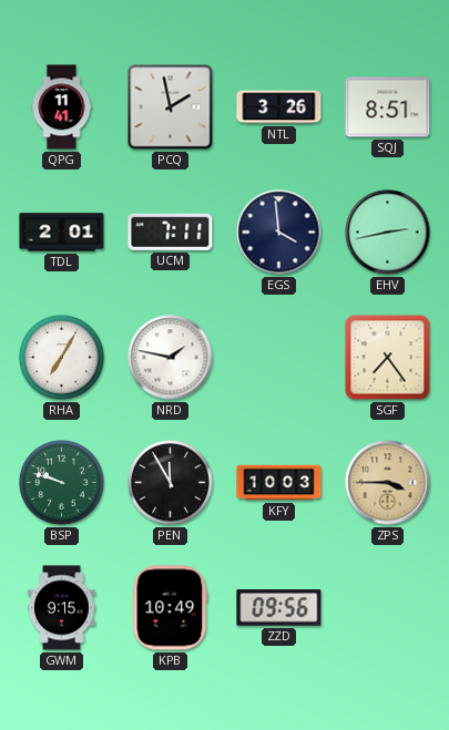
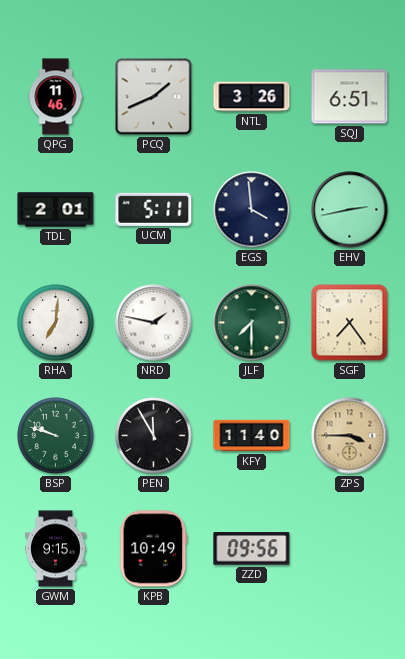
QPG: 11:41 -> 11:46 (56, 97)
PCQ: 1:58 -> 1:41 (154, 97)
SQJ: 8:51 -> 6:51 (350, 97)
UCM: 7:11 -> 5:11 (154, 209)
RHA: 7:05 -> 7:01 (56, 323)
JLF: none -> 7:30 (252, 323)
KFY: 10:03 -> 11:40 (252, 436)
